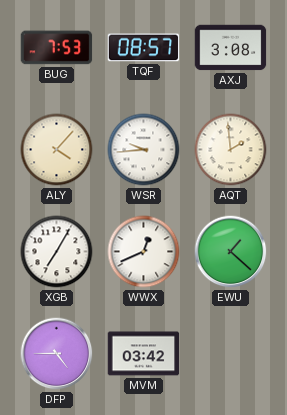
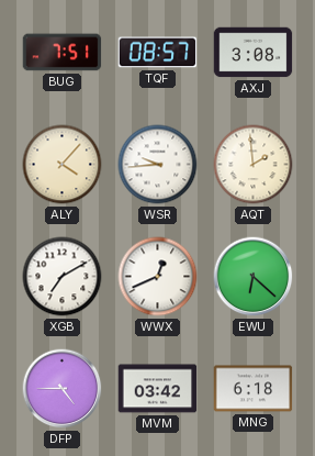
BUG: 7:53 -> 7:51 (63, 53)
XGB: 7:05 -> 7:10 (63, 277)
EWU: 1:22 -> 6:22 (254, 277)
MNG: none -> 6:18 (254, 389)
